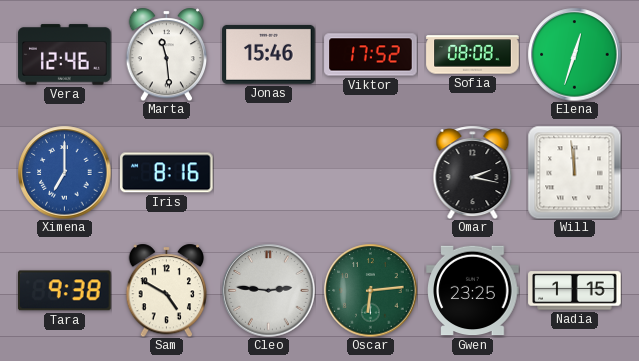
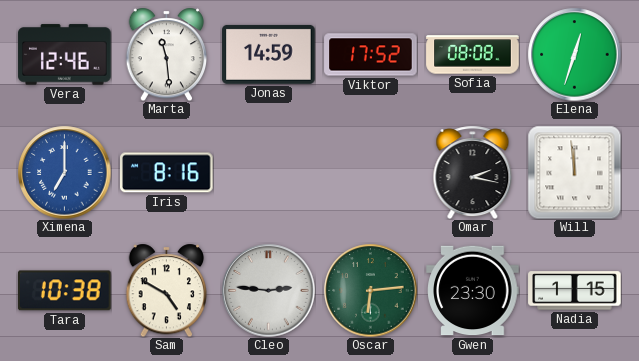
Jonas: 15:46 -> 14:59 (269, 54)
Tara: 9:38 -> 10:38 (65, 291)
Gwen: 23:25 -> 23:30 (473, 291)
